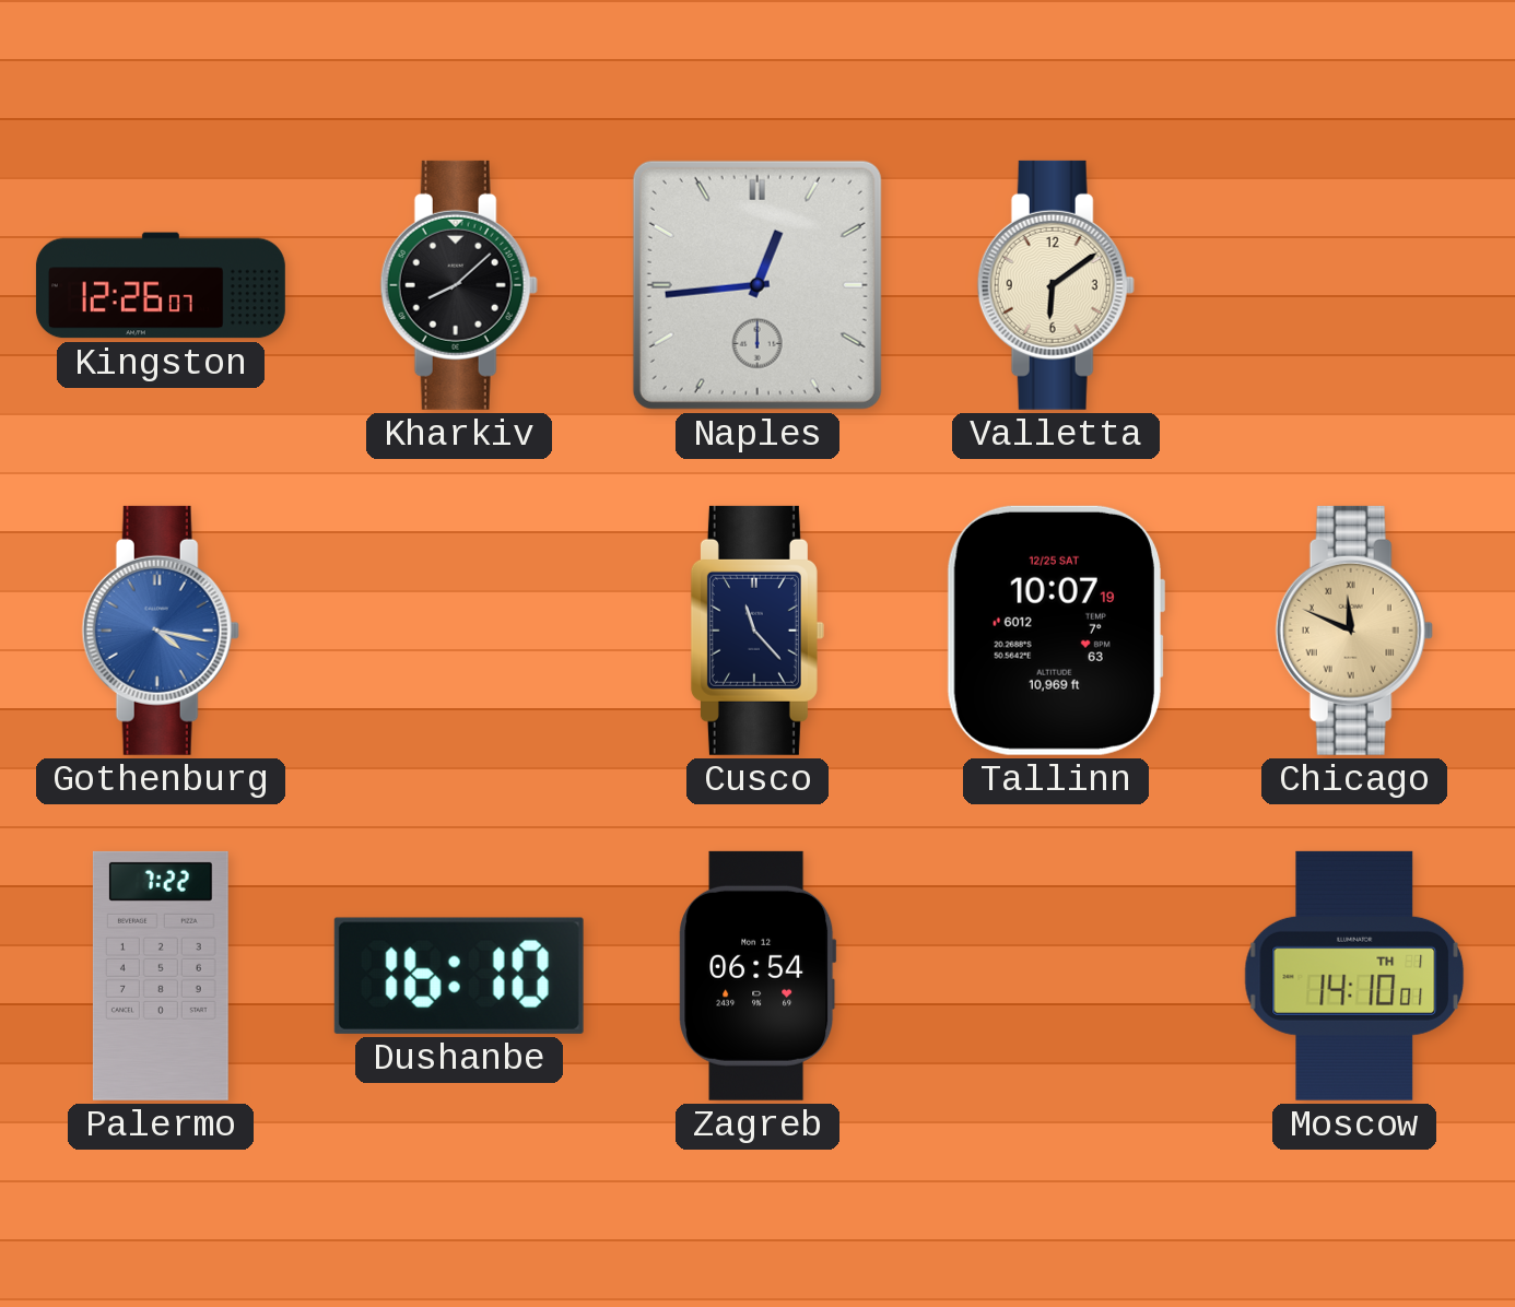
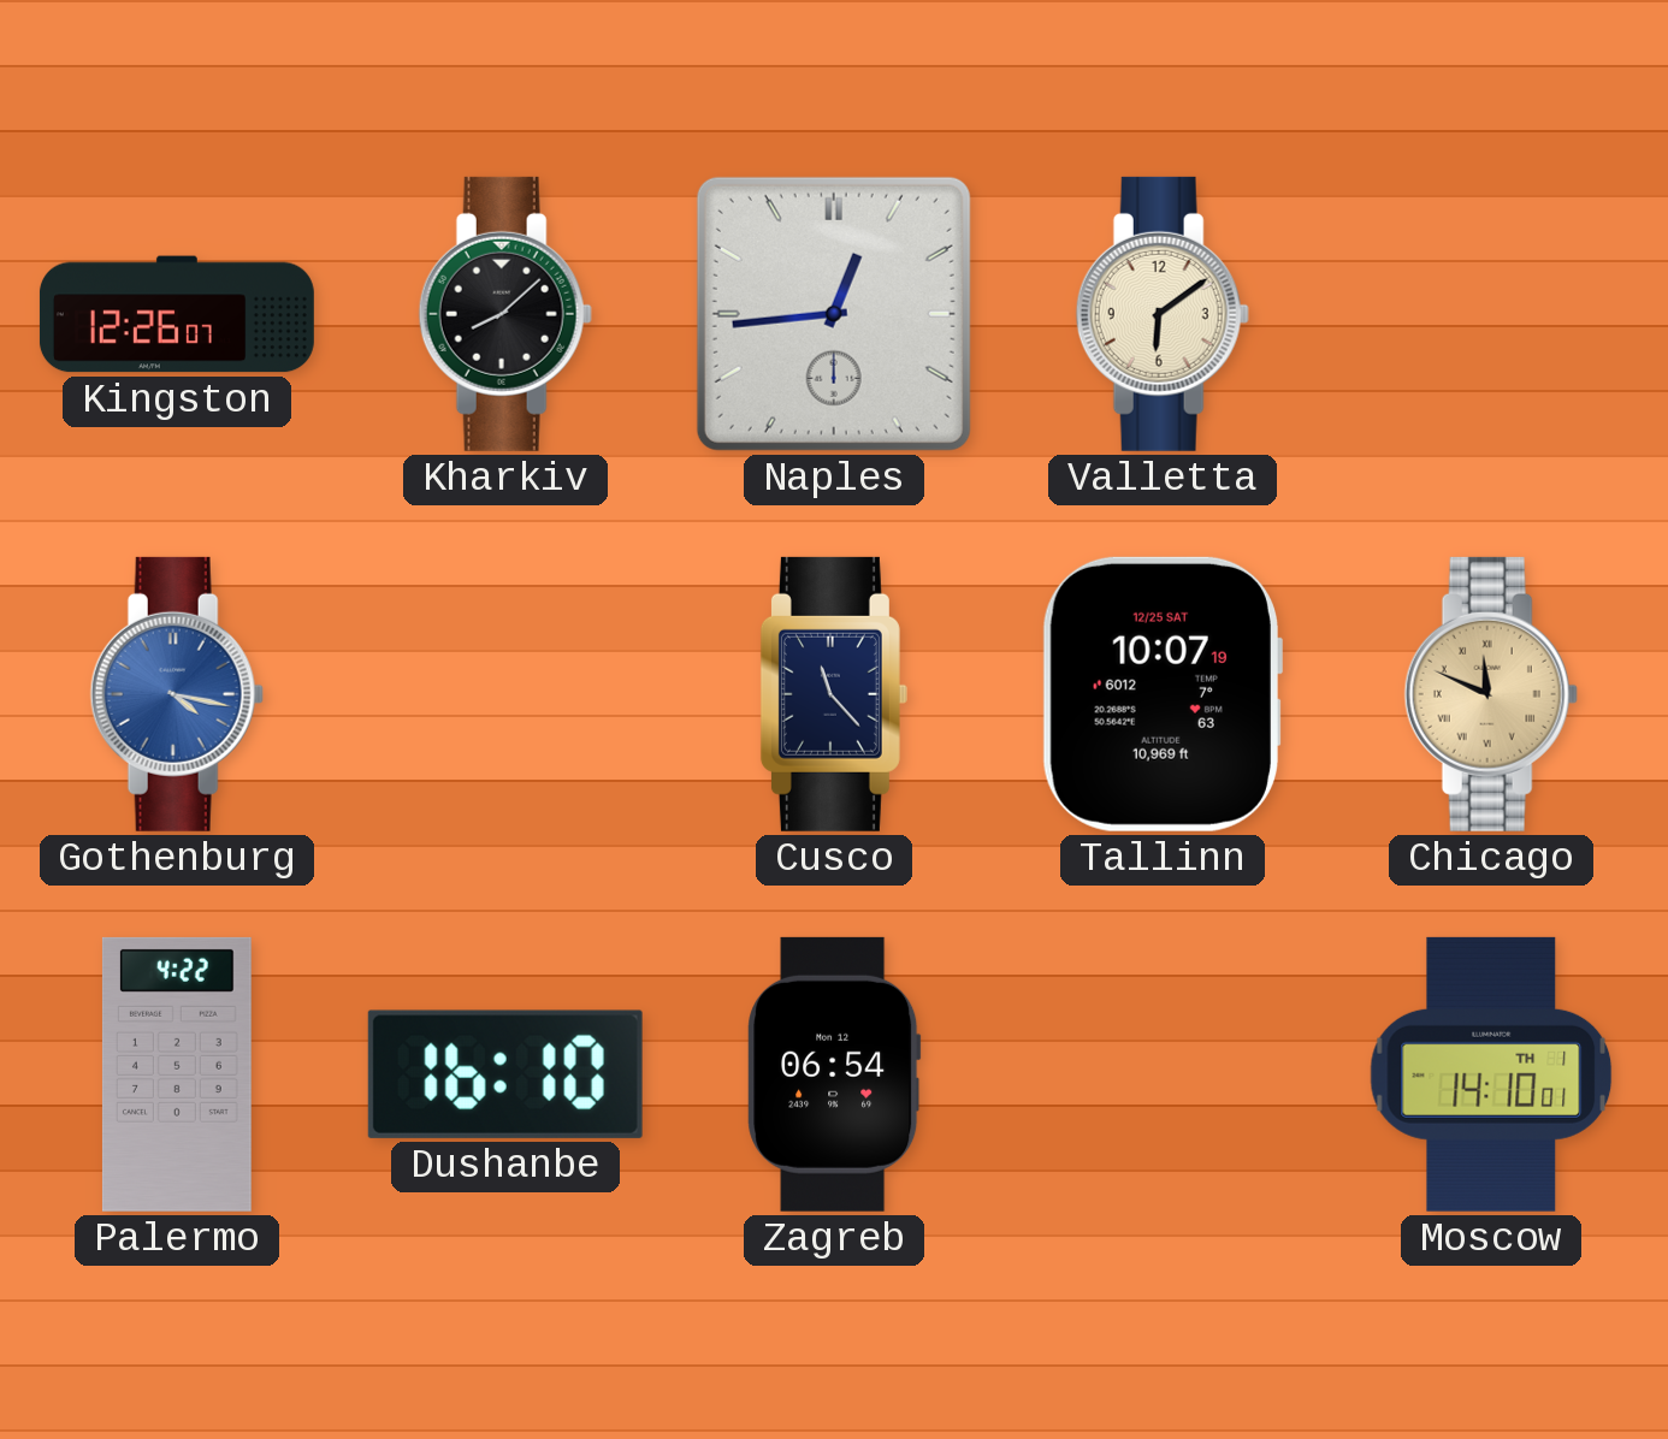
Palermo: 7:22 -> 4:22 (177, 1074)
